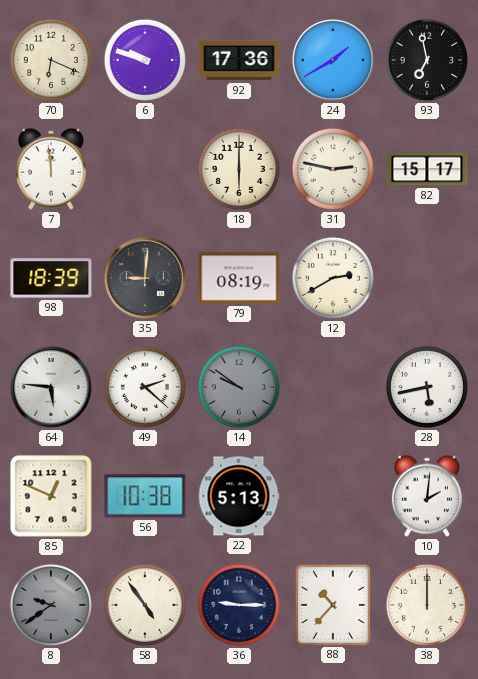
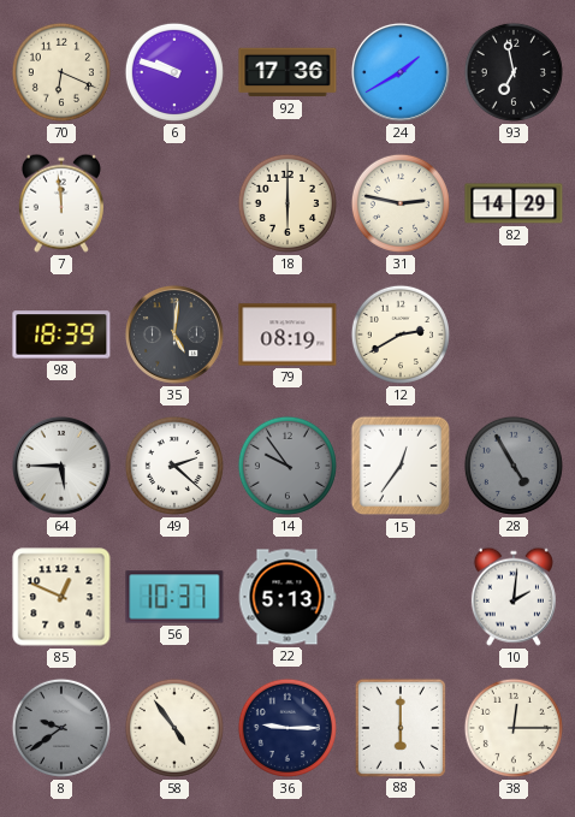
82: 15:17 -> 14:29 (514, 203)
35: 9:01 -> 5:01 (174, 335)
64: 5:46 -> 5:45 (61, 466)
14: 9:51 -> 9:54 (287, 466)
15: none -> 12:36 (401, 466)
28: 5:43 -> 4:55 (514, 466)
28 dial: white -> grey (514, 466)
56: 10:38 -> 10:37 (174, 597)
88: 10:37 -> 6:00 (401, 727)
38: 12:00 -> 12:15 (514, 728)
